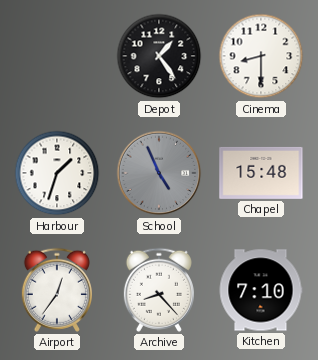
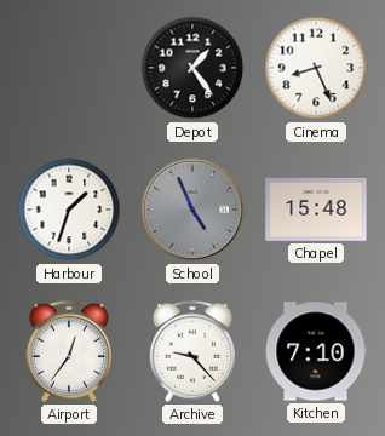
Cinema: 8:30 -> 8:26 (316, 68)
Archive: 8:23 -> 9:23 (192, 351)
